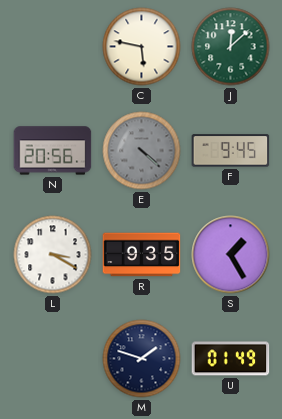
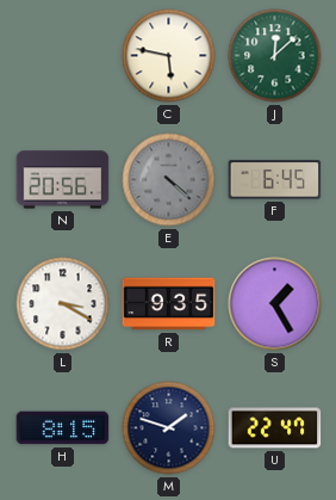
F: 9:45 -> 6:45 (275, 180)
H: none -> 8:15 (63, 428)
U: 01:49 -> 22:47 (275, 428)
